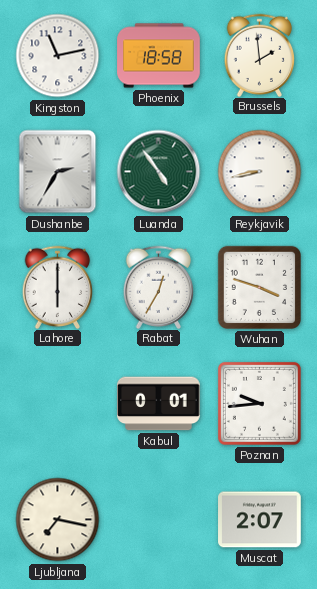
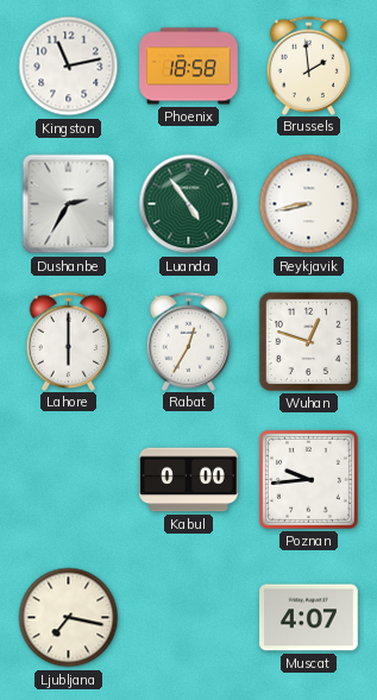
Wuhan: 3:48 -> 12:48 (308, 341)
Kabul: 0:01 -> 0:00 (189, 480)
Muscat: 2:07 -> 4:07 (309, 618)
